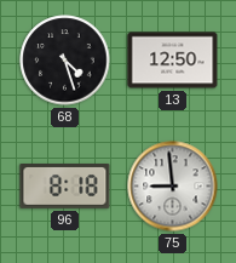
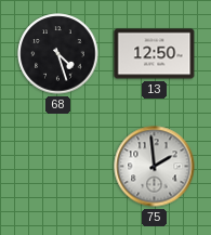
96: 8:18 -> none (65, 187)
75: 8:59 -> 1:59 (155, 167)
